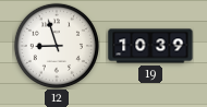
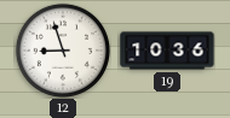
19: 10:39 -> 10:36 (167, 51)
